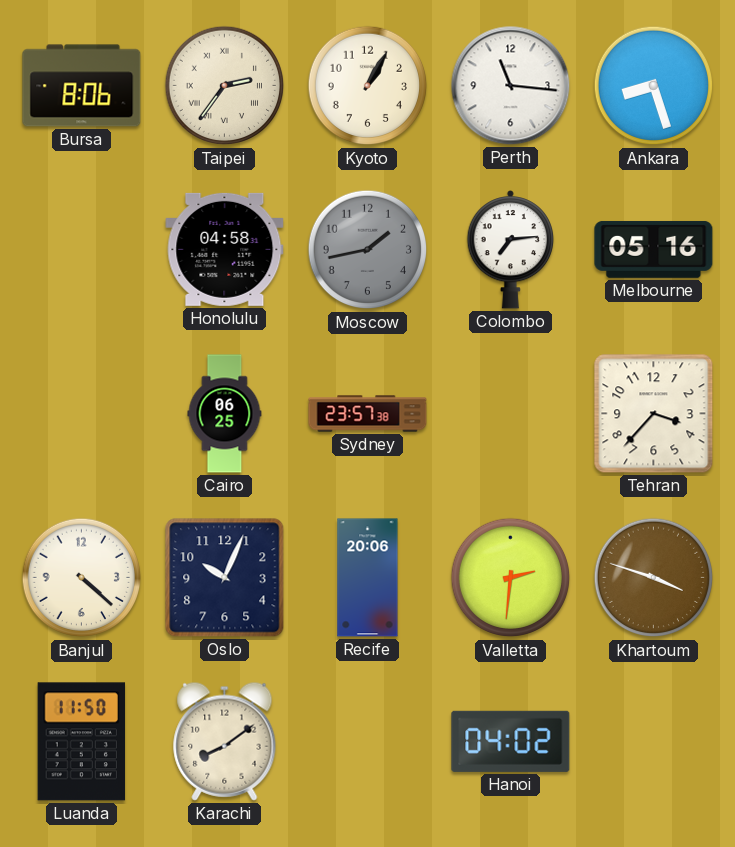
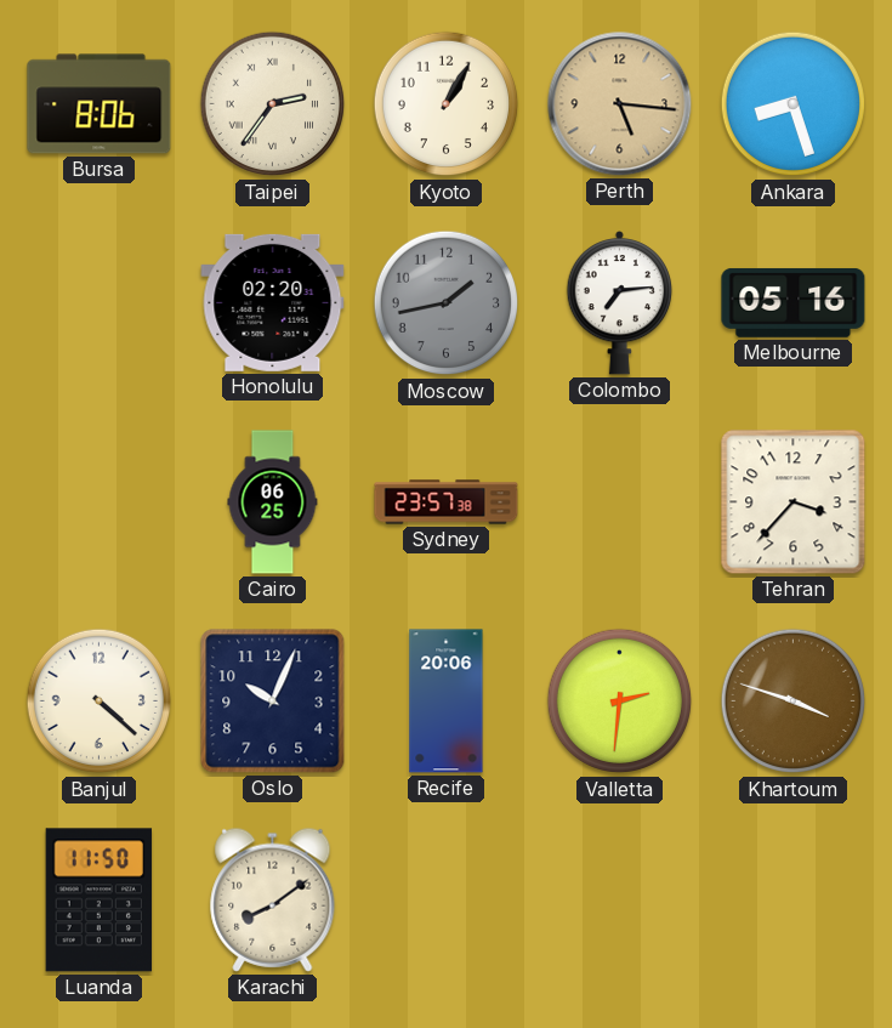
Perth: 11:16 -> 5:16 (620, 104)
Perth dial: white -> champagne (620, 104)
Honolulu: 04:58 -> 02:20 (273, 302)
Hanoi: 04:02 -> none (511, 741)
